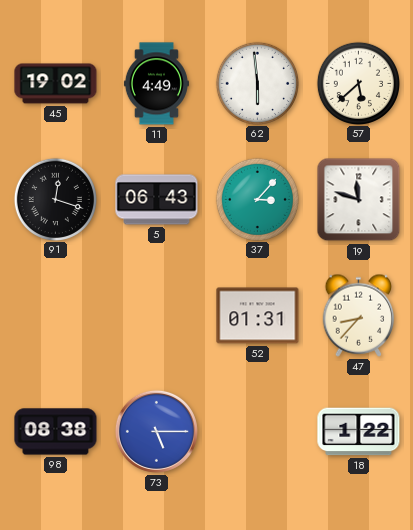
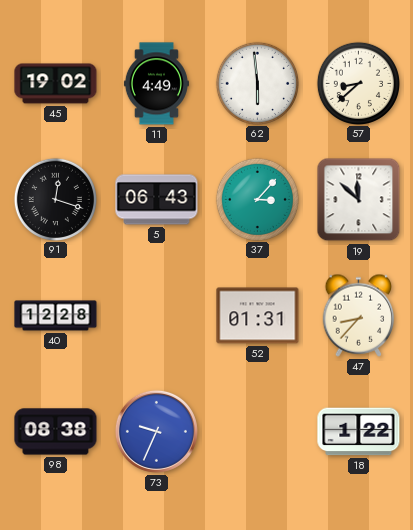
57: 5:38 -> 8:38 (358, 83)
19: 11:48 -> 11:52 (359, 200)
40: none -> 12:28 (56, 316)
73: 5:15 -> 9:34 (156, 431)
